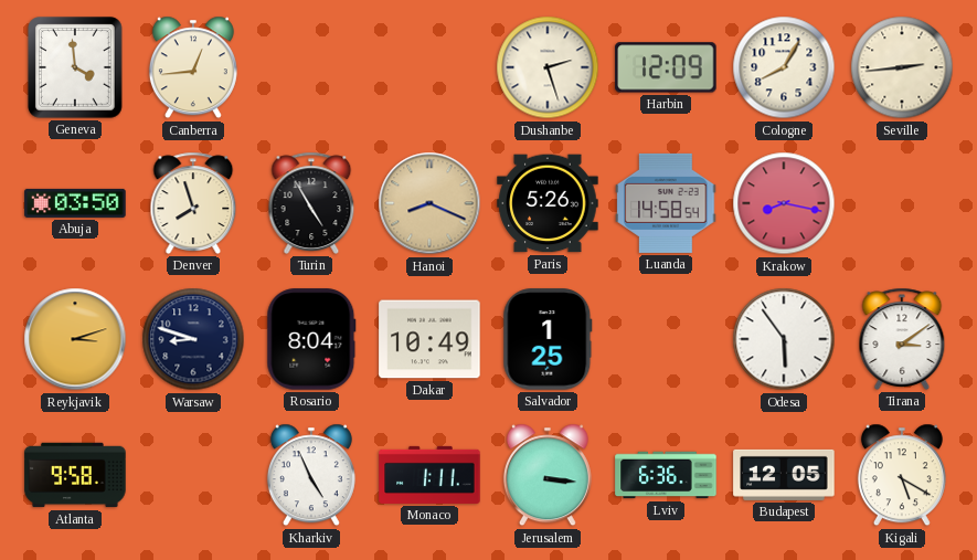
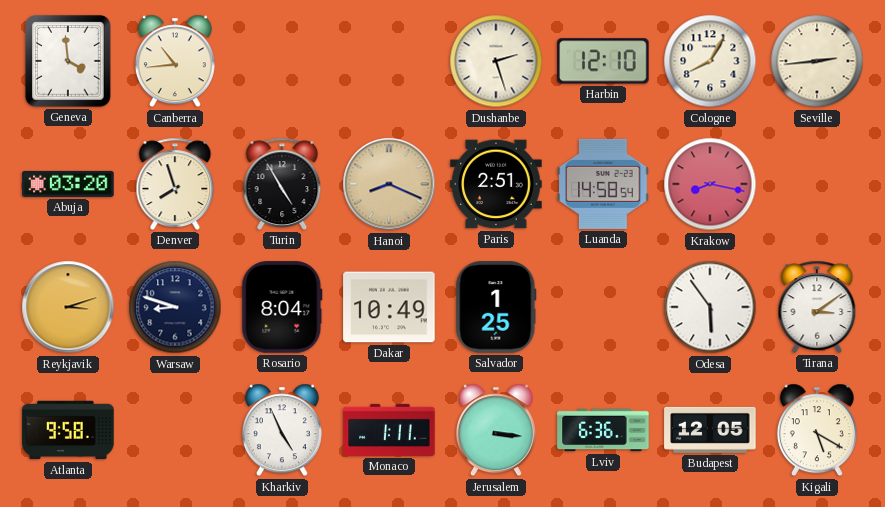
Canberra: 12:44 -> 10:44 (175, 61)
Harbin: 12:09 -> 12:10 (603, 61)
Abuja: 03:50 -> 03:20 (68, 184)
Paris: 5:26 -> 2:51 (496, 184)
